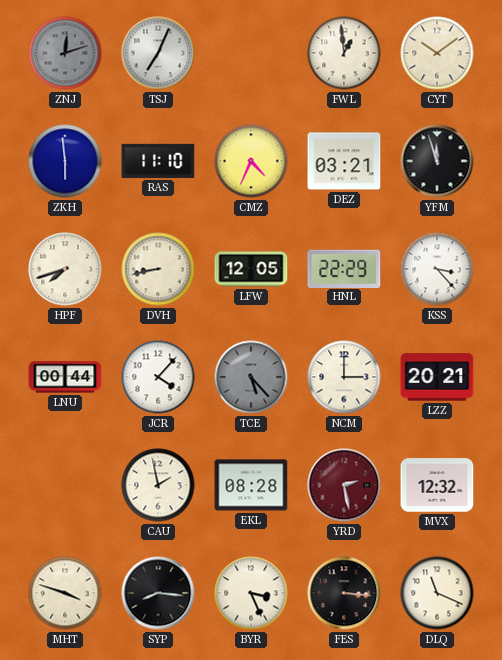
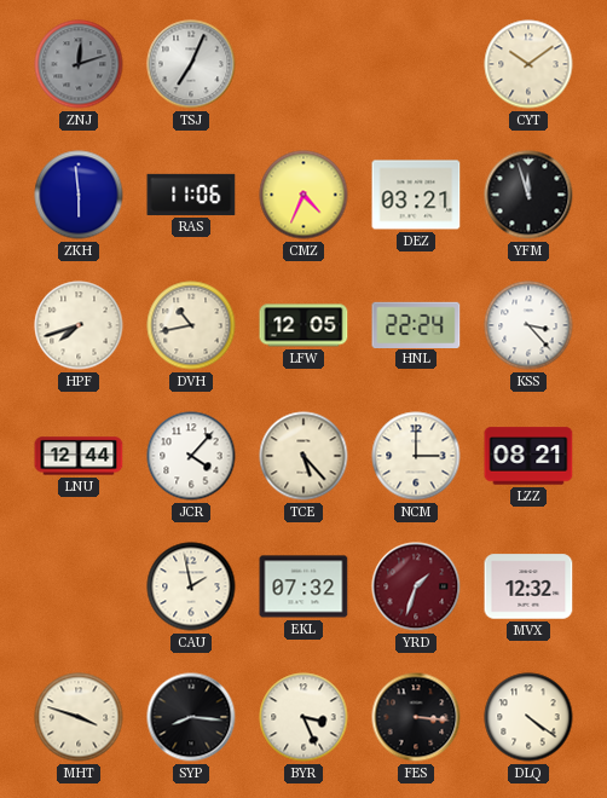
FWL: 12:59 -> none (344, 53)
RAS: 11:10 -> 11:06 (191, 195)
DVH: 8:43 -> 10:43 (191, 325)
HNL: 22:29 -> 22:24 (416, 324)
LNU: 00:44 -> 12:44 (79, 456)
TCE dial: grey -> cream (303, 456)
LZZ: 20:21 -> 08:21 (528, 456)
EKL: 08:28 -> 07:32 (303, 586)
YRD: 2:28 -> 1:33 (416, 586)
DLQ: 11:19 -> 4:21 (528, 717)
